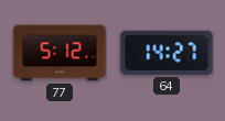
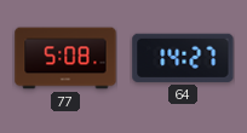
77: 5:12 -> 5:08 (65, 58)
